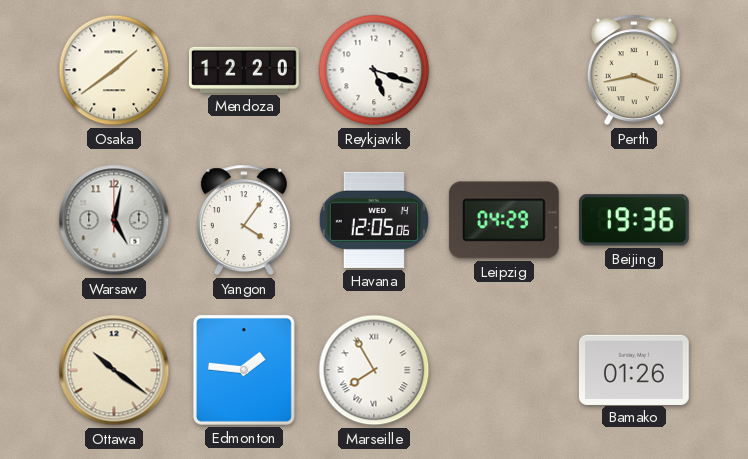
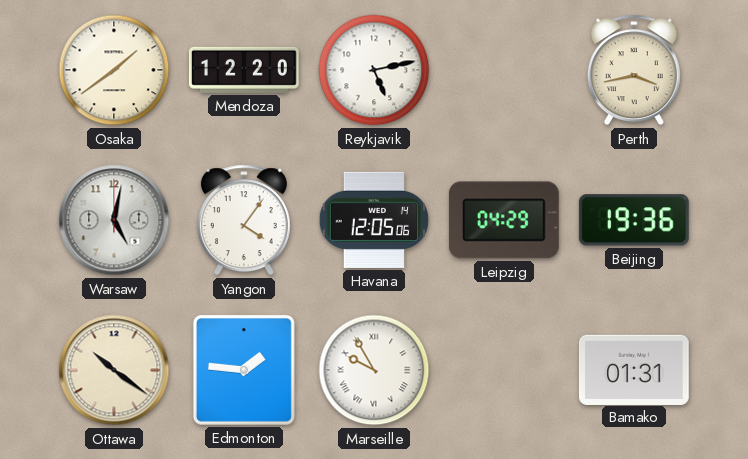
Reykjavik: 5:18 -> 5:13 (374, 70)
Marseille: 7:55 -> 9:55 (374, 370)
Bamako: 01:26 -> 01:31 (634, 369)
